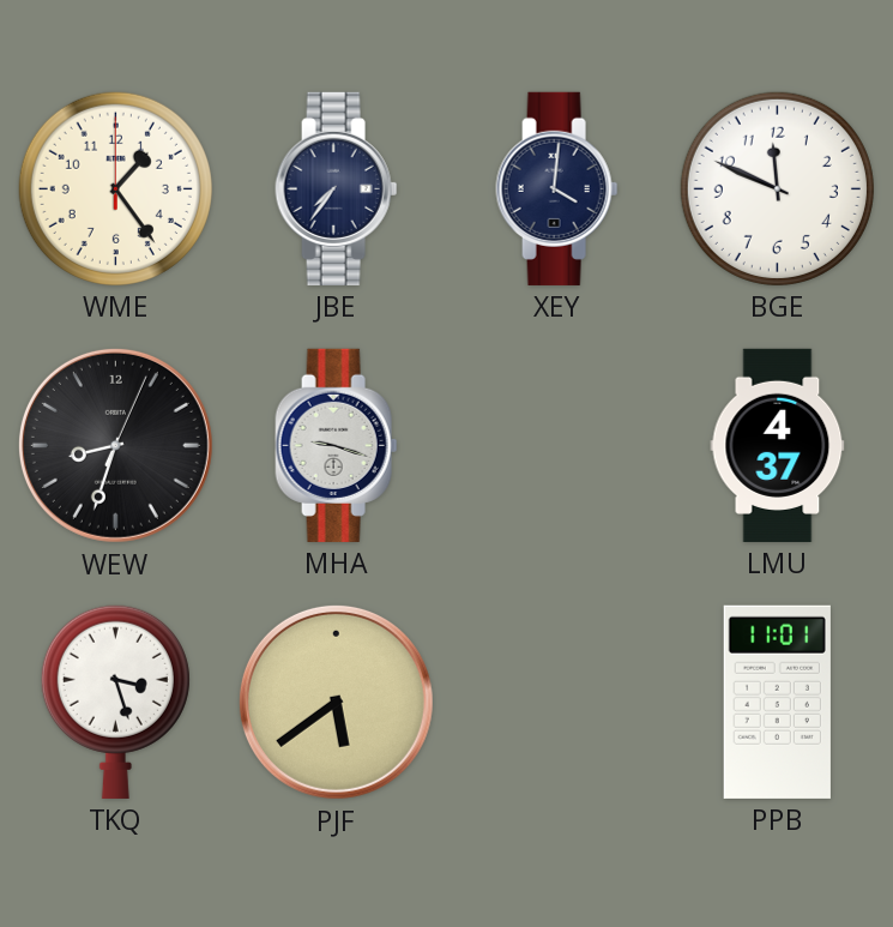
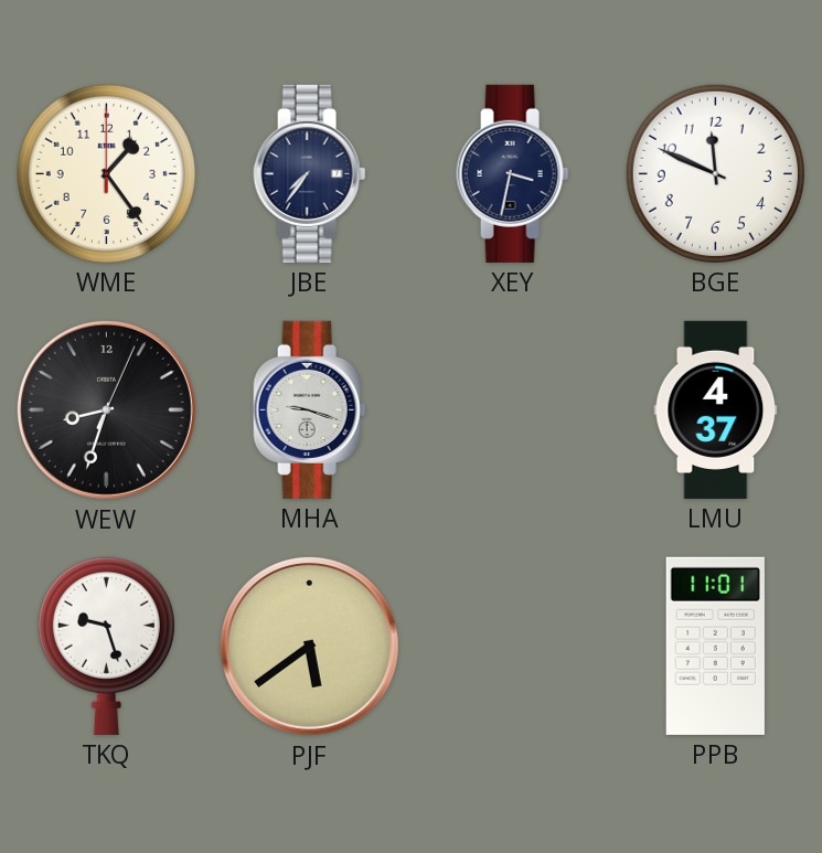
XEY: 4:01 -> 3:32 (513, 173)
TKQ: 3:27 -> 9:27 (106, 646)
